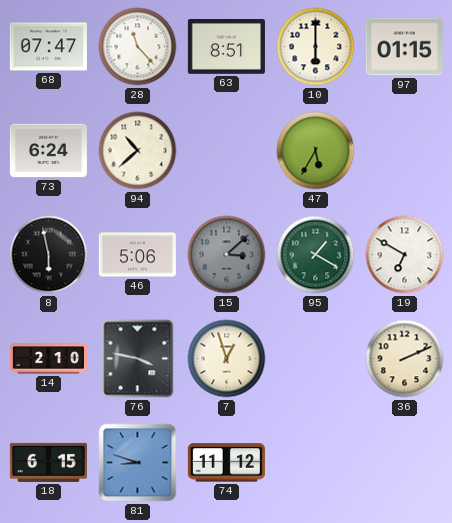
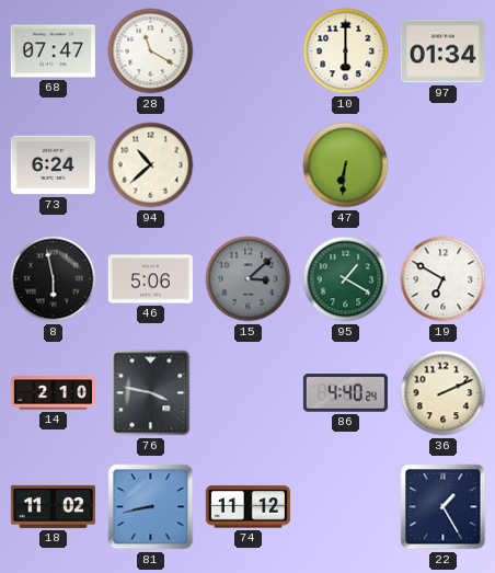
28: 11:23 -> 11:20 (151, 51)
63: 8:51 -> none (226, 47)
97: 01:15 -> 01:34 (442, 51)
47: 5:35 -> 6:31 (346, 165)
7: 12:57 -> none (227, 359)
86: none -> 4:40 (345, 393)
18: 6:15 -> 11:02 (53, 506)
81: 8:48 -> 8:43 (151, 507)
22: none -> 1:25 (444, 507)
